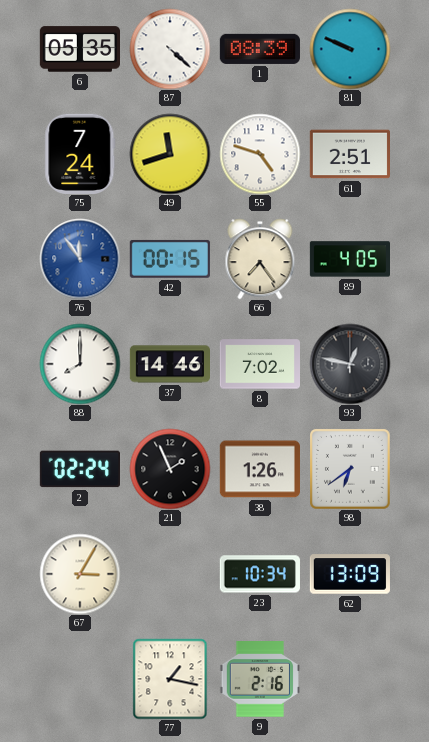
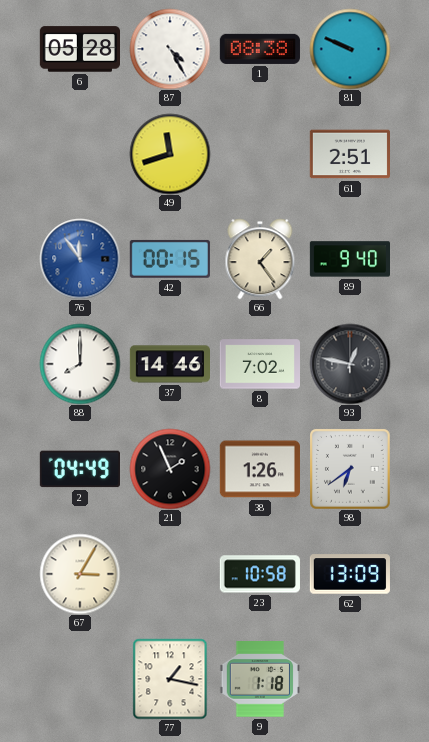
6: 05:35 -> 05:28 (79, 49)
87: 4:22 -> 4:25 (170, 49)
1: 08:39 -> 08:38 (260, 49)
75: 7:24 -> none (80, 154)
55: 4:48 -> none (260, 154)
66: 7:24 -> 1:24 (260, 259)
89: 4:05 -> 9:40 (349, 259)
2: 02:24 -> 04:49 (80, 469)
23: 10:34 -> 10:58 (260, 574)
9: 2:16 -> 1:18 (260, 679)
